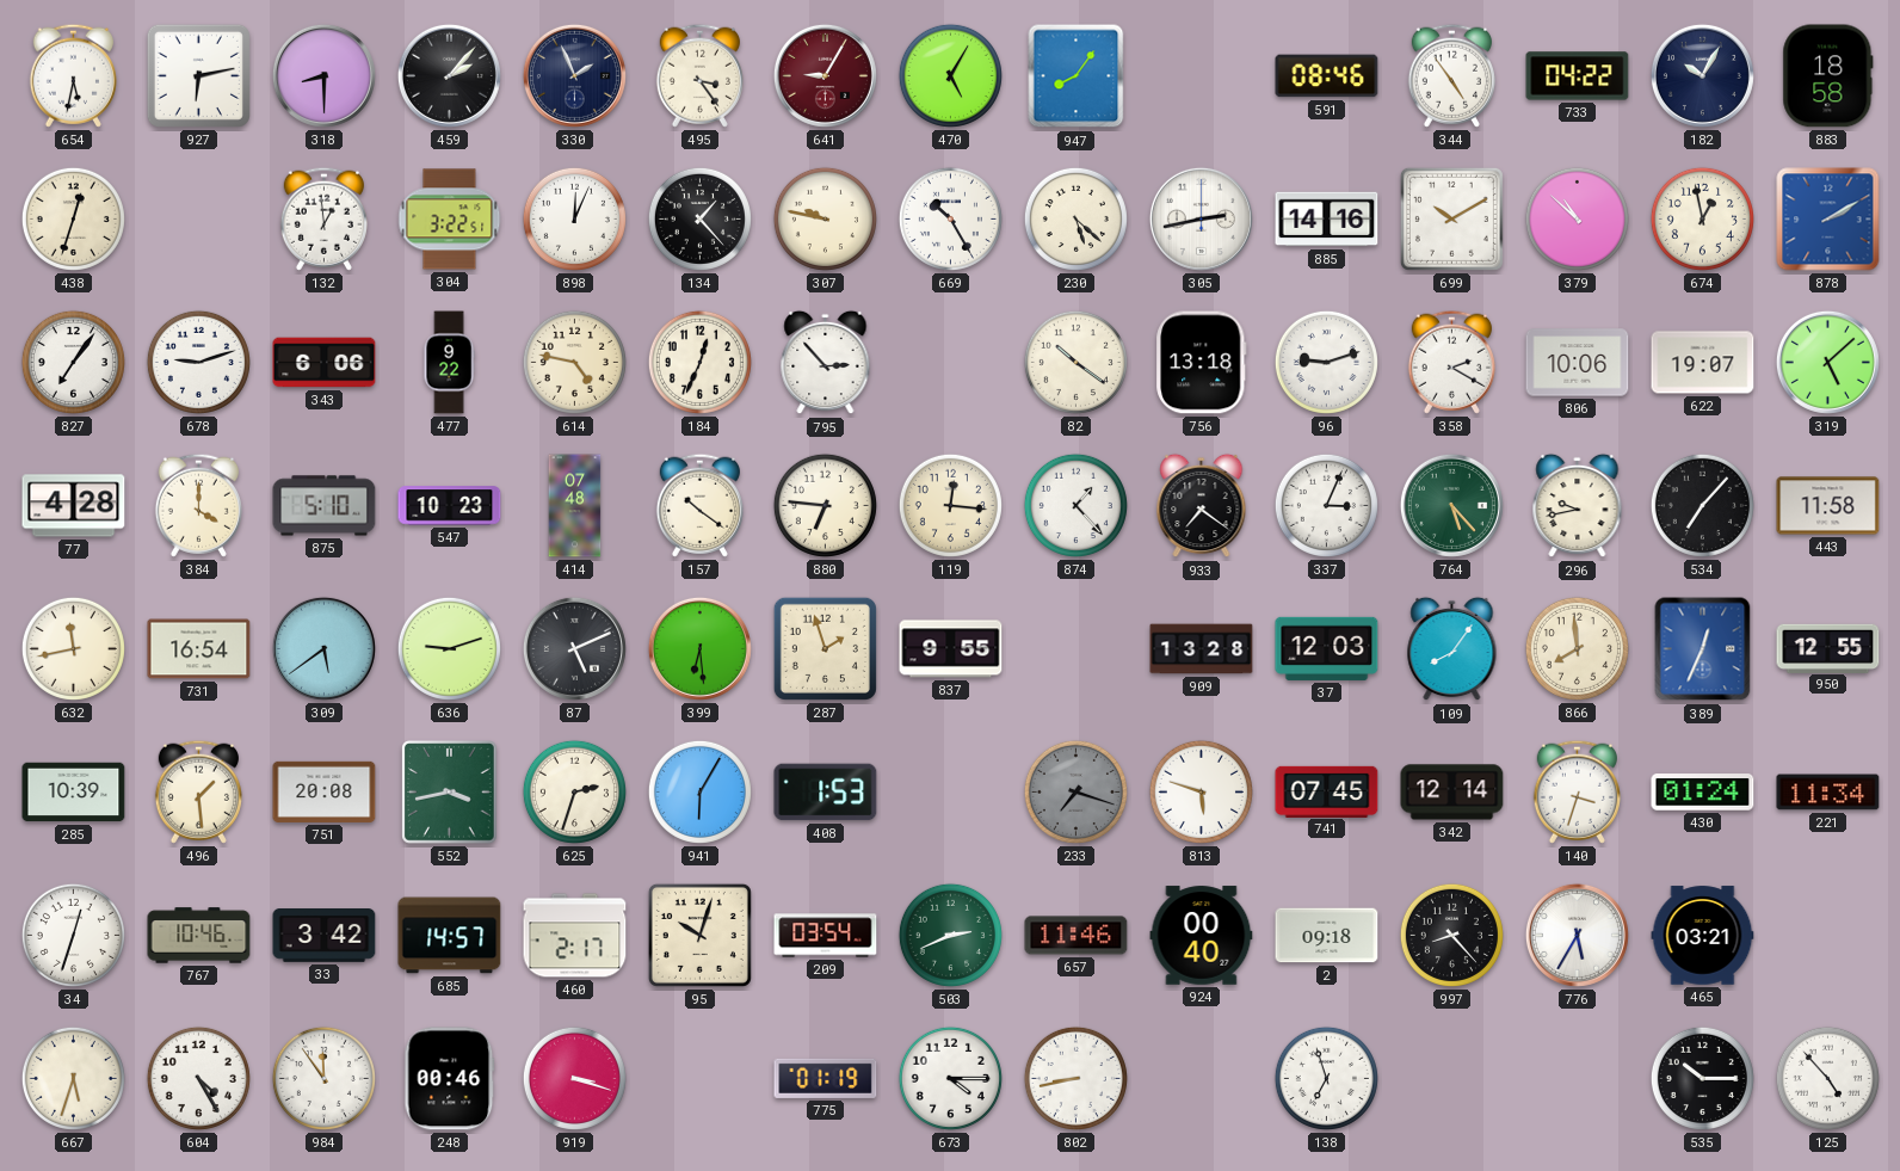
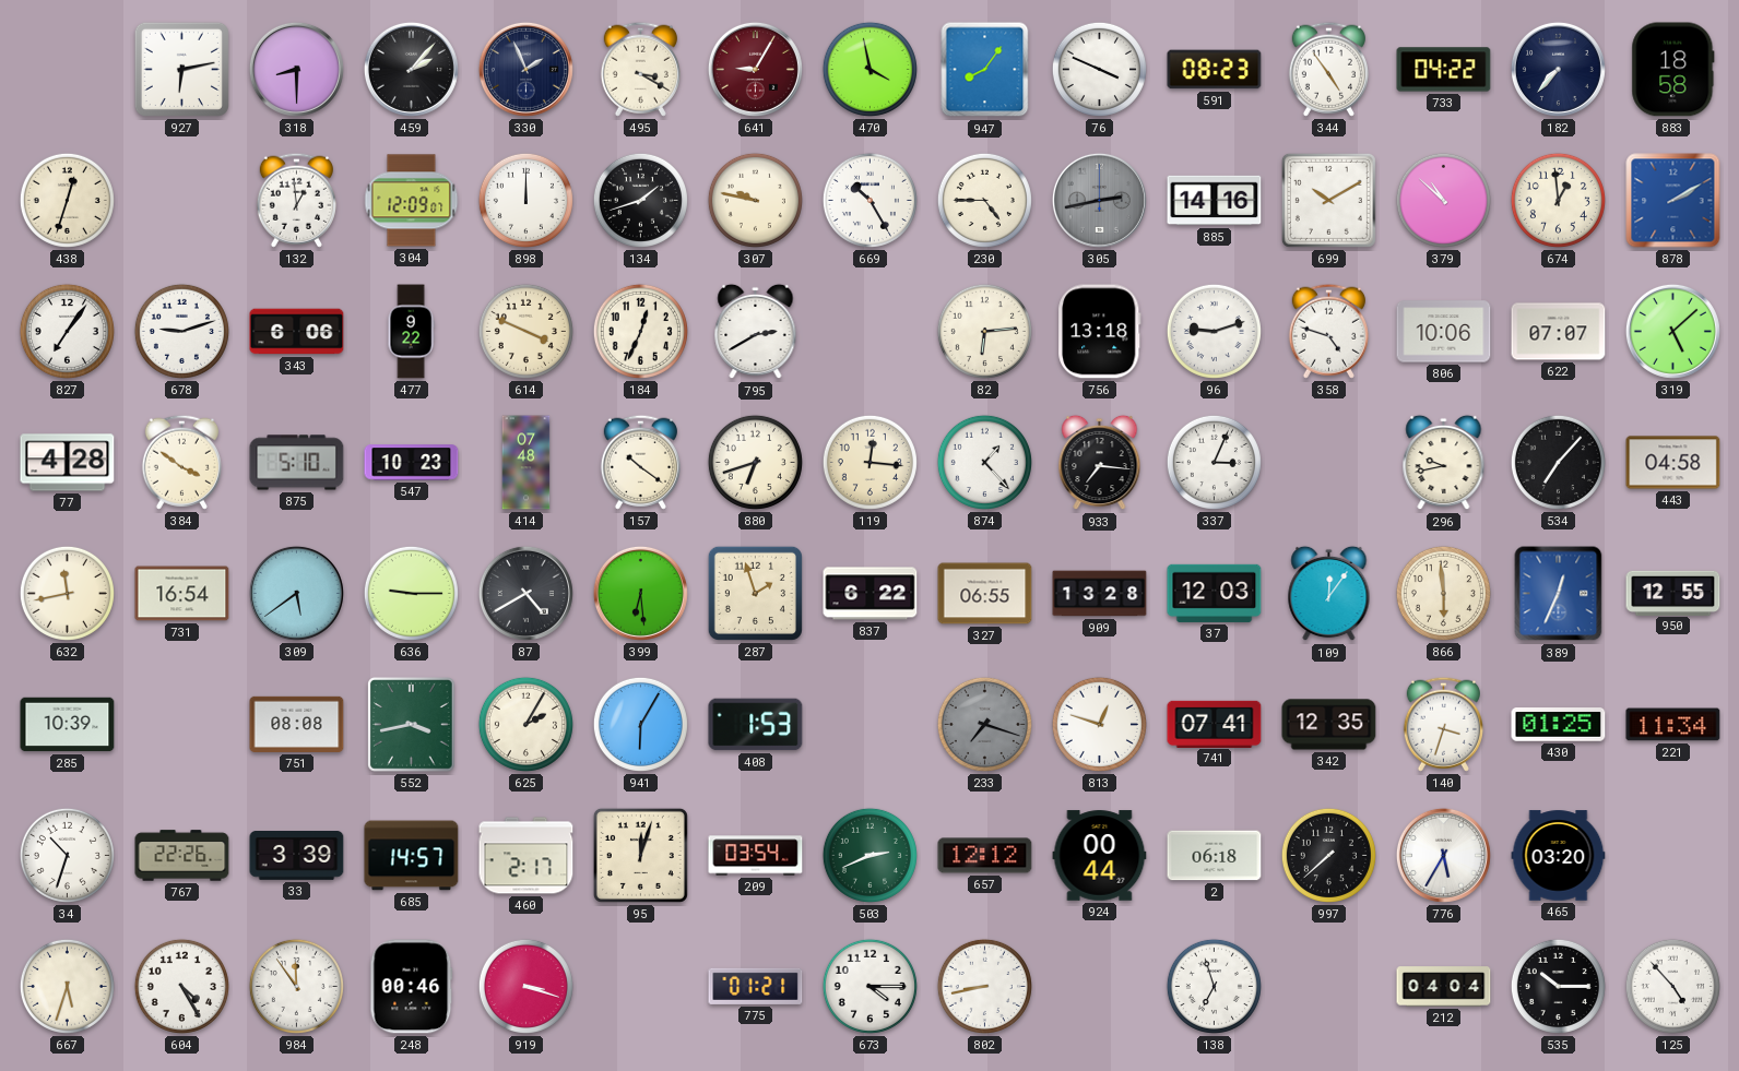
654: 5:32 -> none (73, 75)
495: 3:24 -> 3:20 (640, 69)
470: 5:05 -> 3:58 (869, 69)
76: none -> 3:49 (1099, 69)
591: 08:46 -> 08:23 (1215, 70)
182: 10:05 -> 7:37 (1558, 69)
304: 3:22 -> 12:09 (412, 201)
898: 12:04 -> 12:00 (525, 200)
134: 1:23 -> 1:42 (640, 200)
230: 5:22 -> 4:45 (984, 200)
305 dial: white -> grey (1099, 200)
674: 12:58 -> 12:59 (1558, 200)
614: 4:47 -> 3:49 (525, 331)
795: 2:53 -> 2:40 (756, 332)
82: 10:21 -> 6:14 (984, 331)
358: 2:20 -> 4:48 (1328, 331)
622: 19:07 -> 07:07 (1559, 332)
384: 4:00 -> 3:51 (181, 462)
880: 6:46 -> 6:42 (755, 462)
933: 7:21 -> 7:16 (1100, 463)
764: 5:23 -> none (1451, 505)
443: 11:58 -> 04:58 (1673, 463)
636: 9:12 -> 9:15 (411, 593)
87: 5:11 -> 4:40 (525, 593)
837: 9:55 -> 6:22 (871, 594)
327: none -> 06:55 (985, 594)
109: 8:06 -> 12:06 (1329, 594)
866: 7:59 -> 5:59 (1443, 593)
496: 1:29 -> none (198, 791)
751: 20:08 -> 08:08 (297, 724)
625: 2:33 -> 2:05 (525, 724)
813: 5:48 -> 12:48 (1099, 724)
741: 07:45 -> 07:41 (1215, 724)
342: 12:14 -> 12:35 (1329, 725)
430: 01:24 -> 01:25 (1559, 725)
34: 12:33 -> 10:33 (67, 855)
767: 10:46 -> 22:26 (182, 856)
33: 3:42 -> 3:39 (297, 856)
95: 10:03 -> 12:03 (640, 855)
657: 11:46 -> 12:12 (985, 856)
924: 00:40 -> 00:44 (1100, 856)
2: 09:18 -> 06:18 (1215, 856)
997: 8:23 -> 7:38 (1328, 855)
465: 03:21 -> 03:20 (1559, 856)
775: 01:19 -> 01:21 (756, 986)
212: none -> 04:04 (1444, 987)
